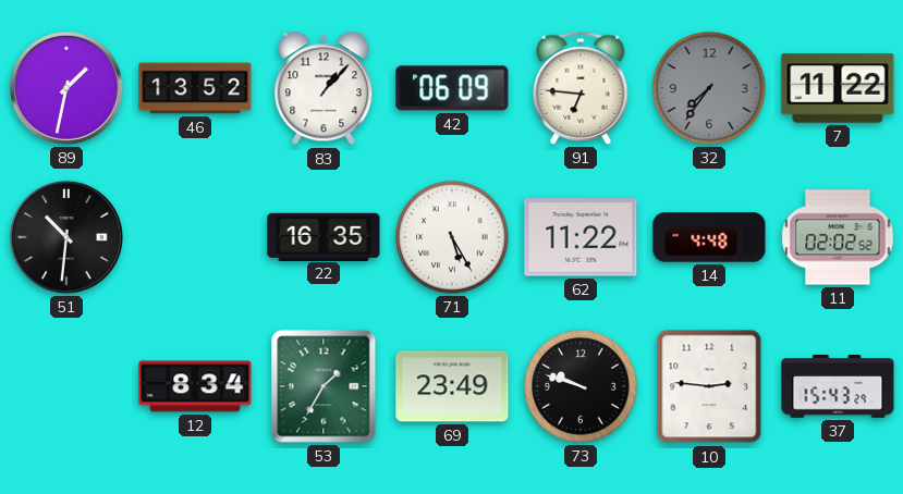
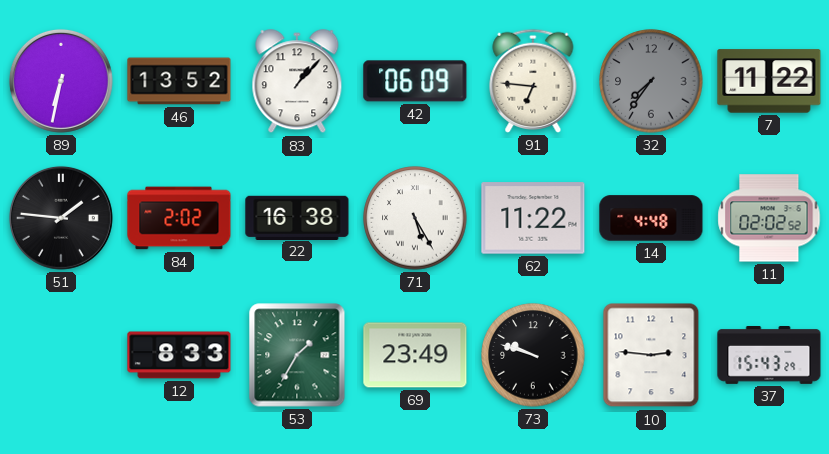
89: 1:32 -> 6:32 (61, 81)
51: 10:31 -> 1:46 (61, 218)
84: none -> 2:02 (179, 218)
22: 16:35 -> 16:38 (297, 217)
12: 8:34 -> 8:33 (179, 355)
